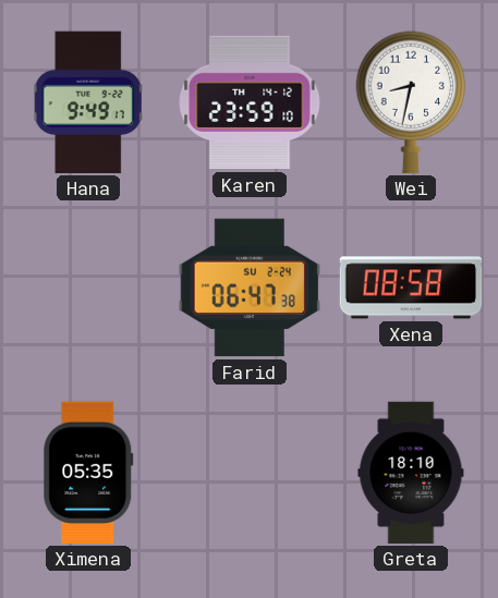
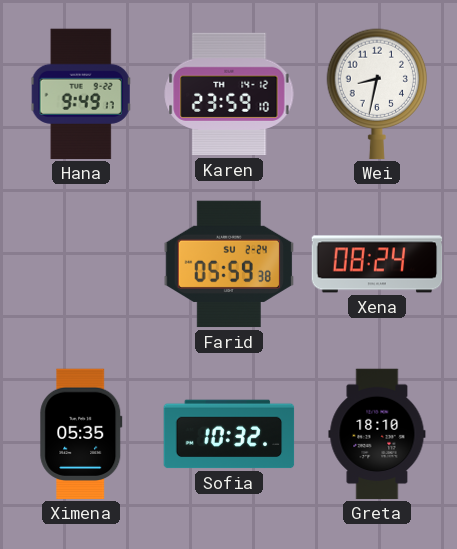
Farid: 06:47 -> 05:59 (229, 264)
Xena: 08:58 -> 08:24 (377, 264)
Sofia: none -> 10:32 (229, 434)
